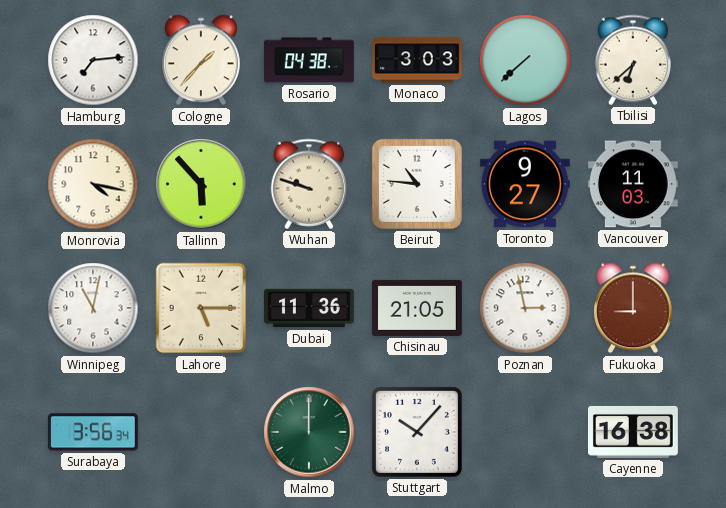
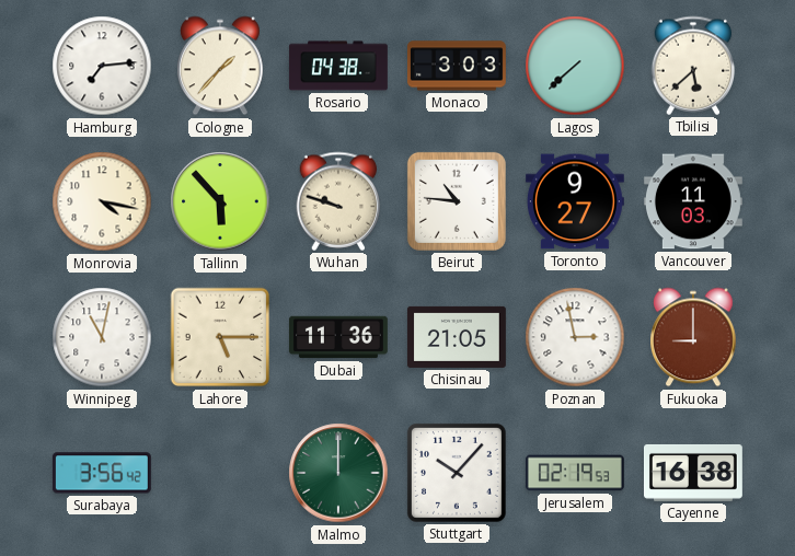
Tbilisi: 6:38 -> 5:38 (693, 66)
Surabaya: 3:56:34 -> 3:56:42 (102, 473)
Jerusalem: none -> 02:19 (575, 473)
